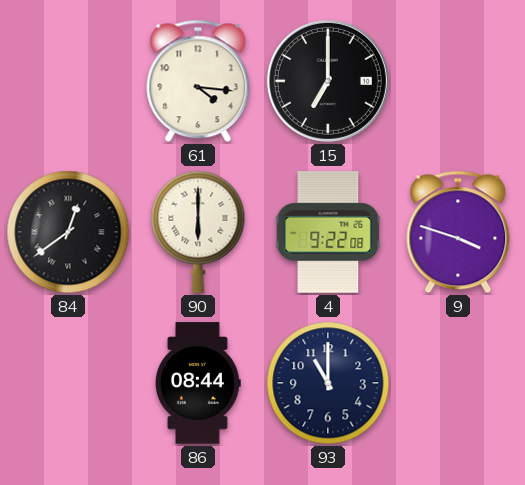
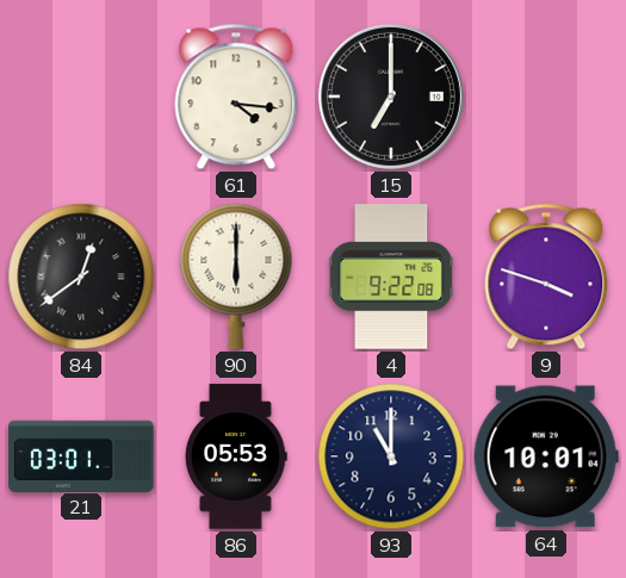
21: none -> 03:01 (81, 455)
86: 08:44 -> 05:53 (236, 456)
64: none -> 10:01 (546, 456)
